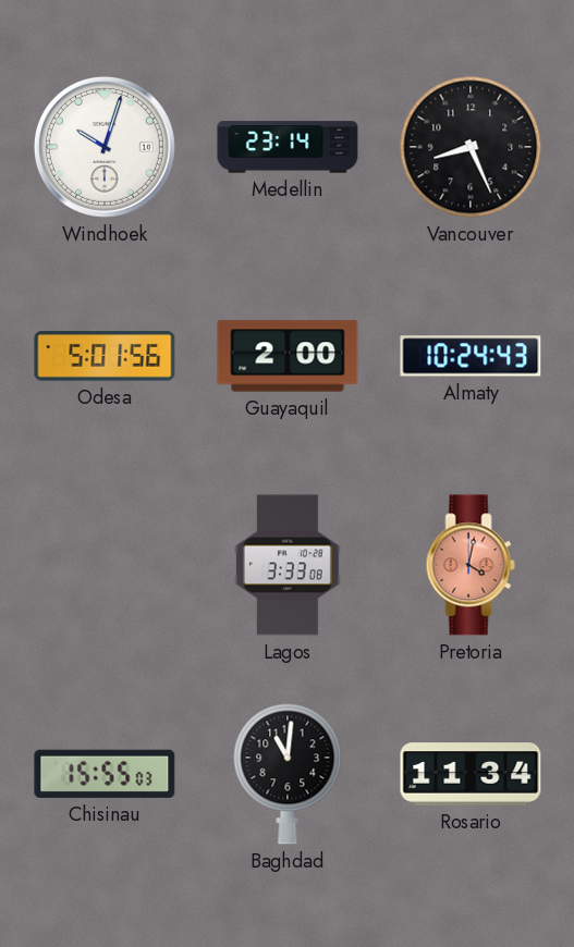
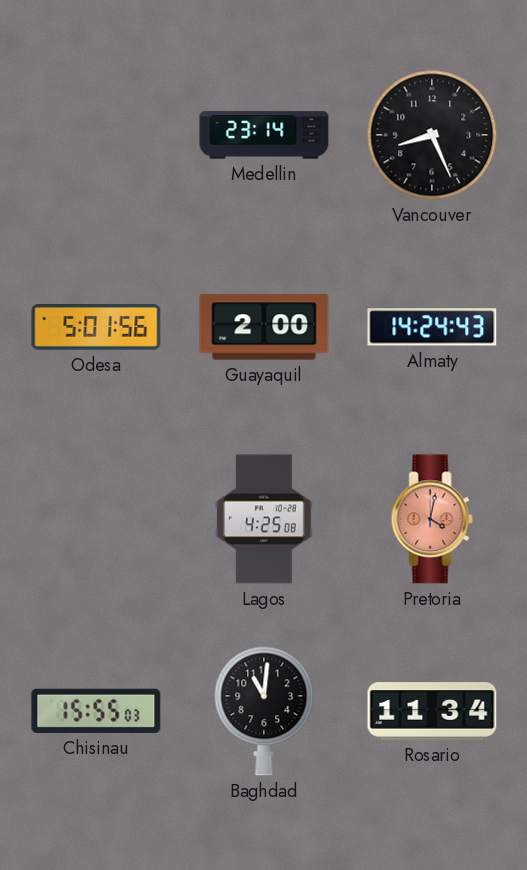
Windhoek: 10:03 -> none (105, 147)
Almaty: 10:24 -> 14:24 (432, 327)
Lagos: 3:33 -> 4:25 (265, 519)
